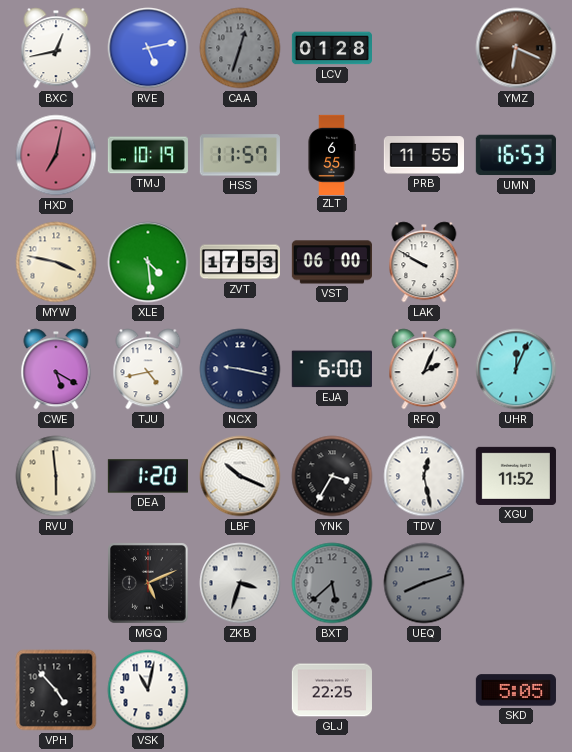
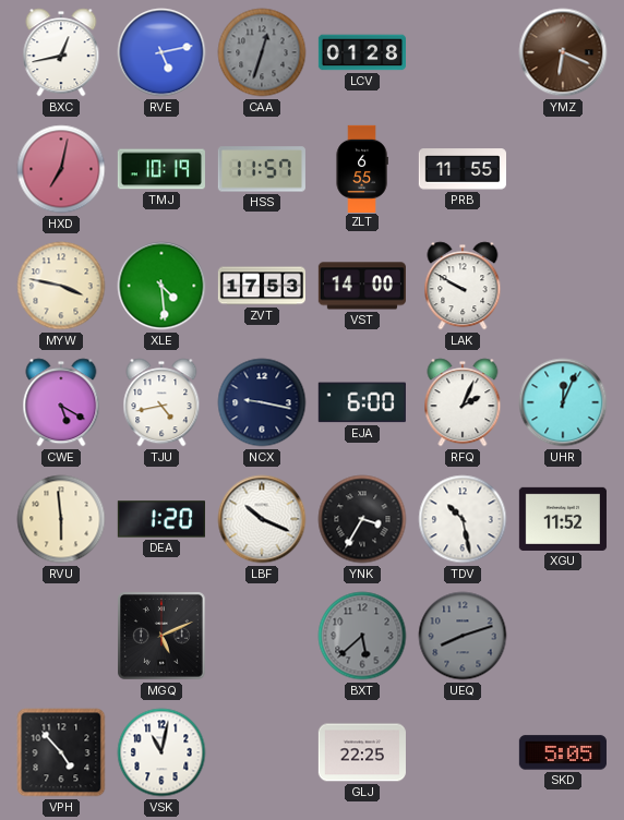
UMN: 16:53 -> none (516, 155)
VST: 06:00 -> 14:00 (362, 286)
TDV: 12:28 -> 10:28 (463, 519)
ZKB: 3:33 -> none (240, 583)
